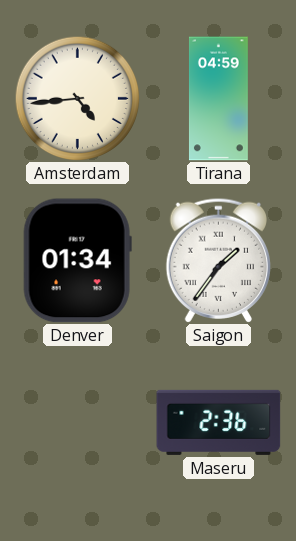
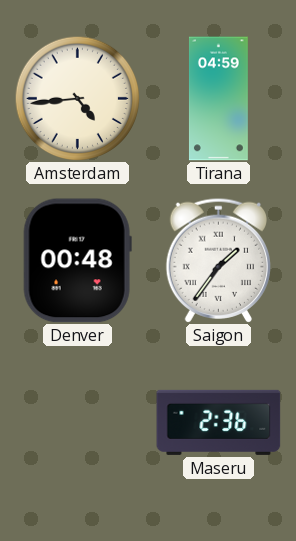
Denver: 01:34 -> 00:48 (77, 261)
